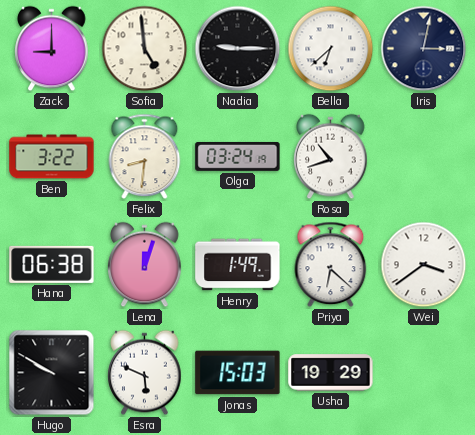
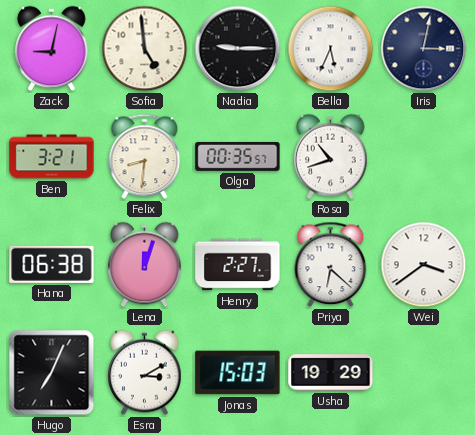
Zack: 9:00 -> 9:02 (52, 49)
Bella: 6:38 -> 5:34 (331, 49)
Ben: 3:22 -> 3:21 (52, 157)
Olga: 03:24 -> 00:35 (238, 156)
Henry: 1:49 -> 2:27 (238, 265)
Hugo: 9:50 -> 7:04 (52, 373)
Esra: 5:49 -> 3:10 (145, 373)
